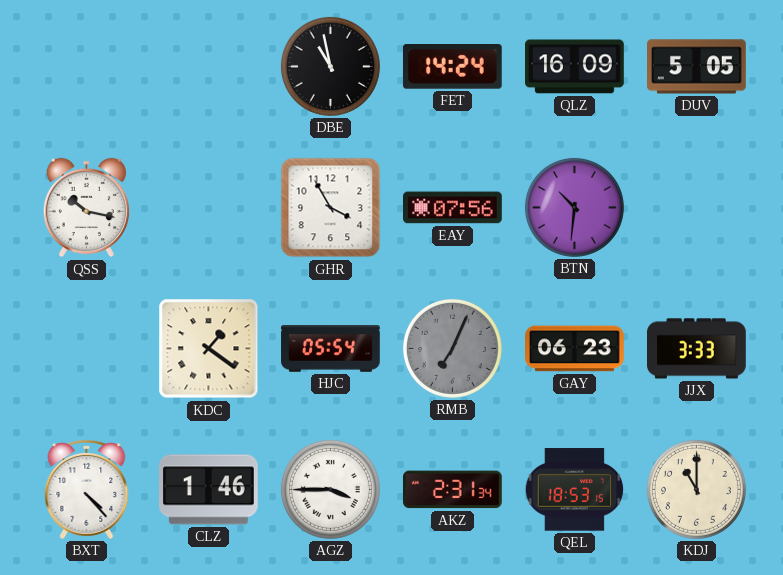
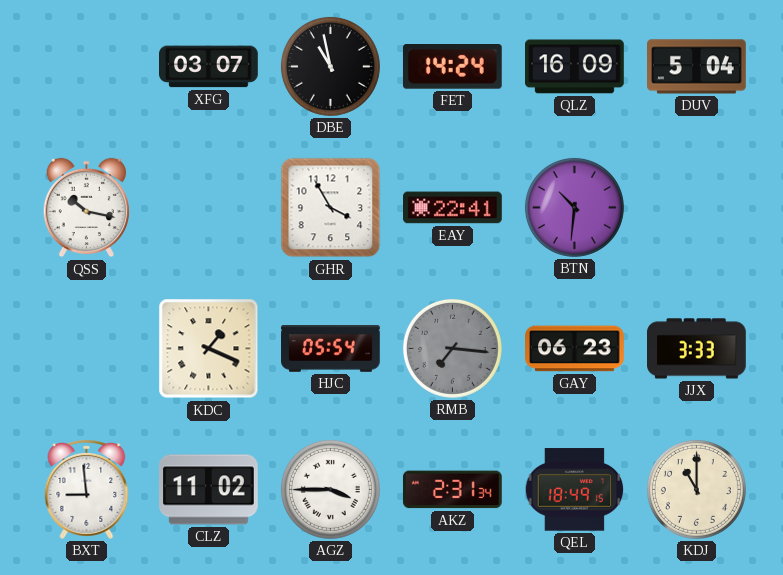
XFG: none -> 03:07 (209, 67)
DUV: 5:05 -> 5:04 (697, 67)
EAY: 07:56 -> 22:41 (453, 208)
KDC: 1:21 -> 1:19 (209, 349)
RMB: 7:04 -> 7:16 (452, 348)
BXT: 4:23 -> 8:59 (87, 490)
CLZ: 1:46 -> 11:02 (209, 490)
QEL: 18:53 -> 18:49 (575, 490)
